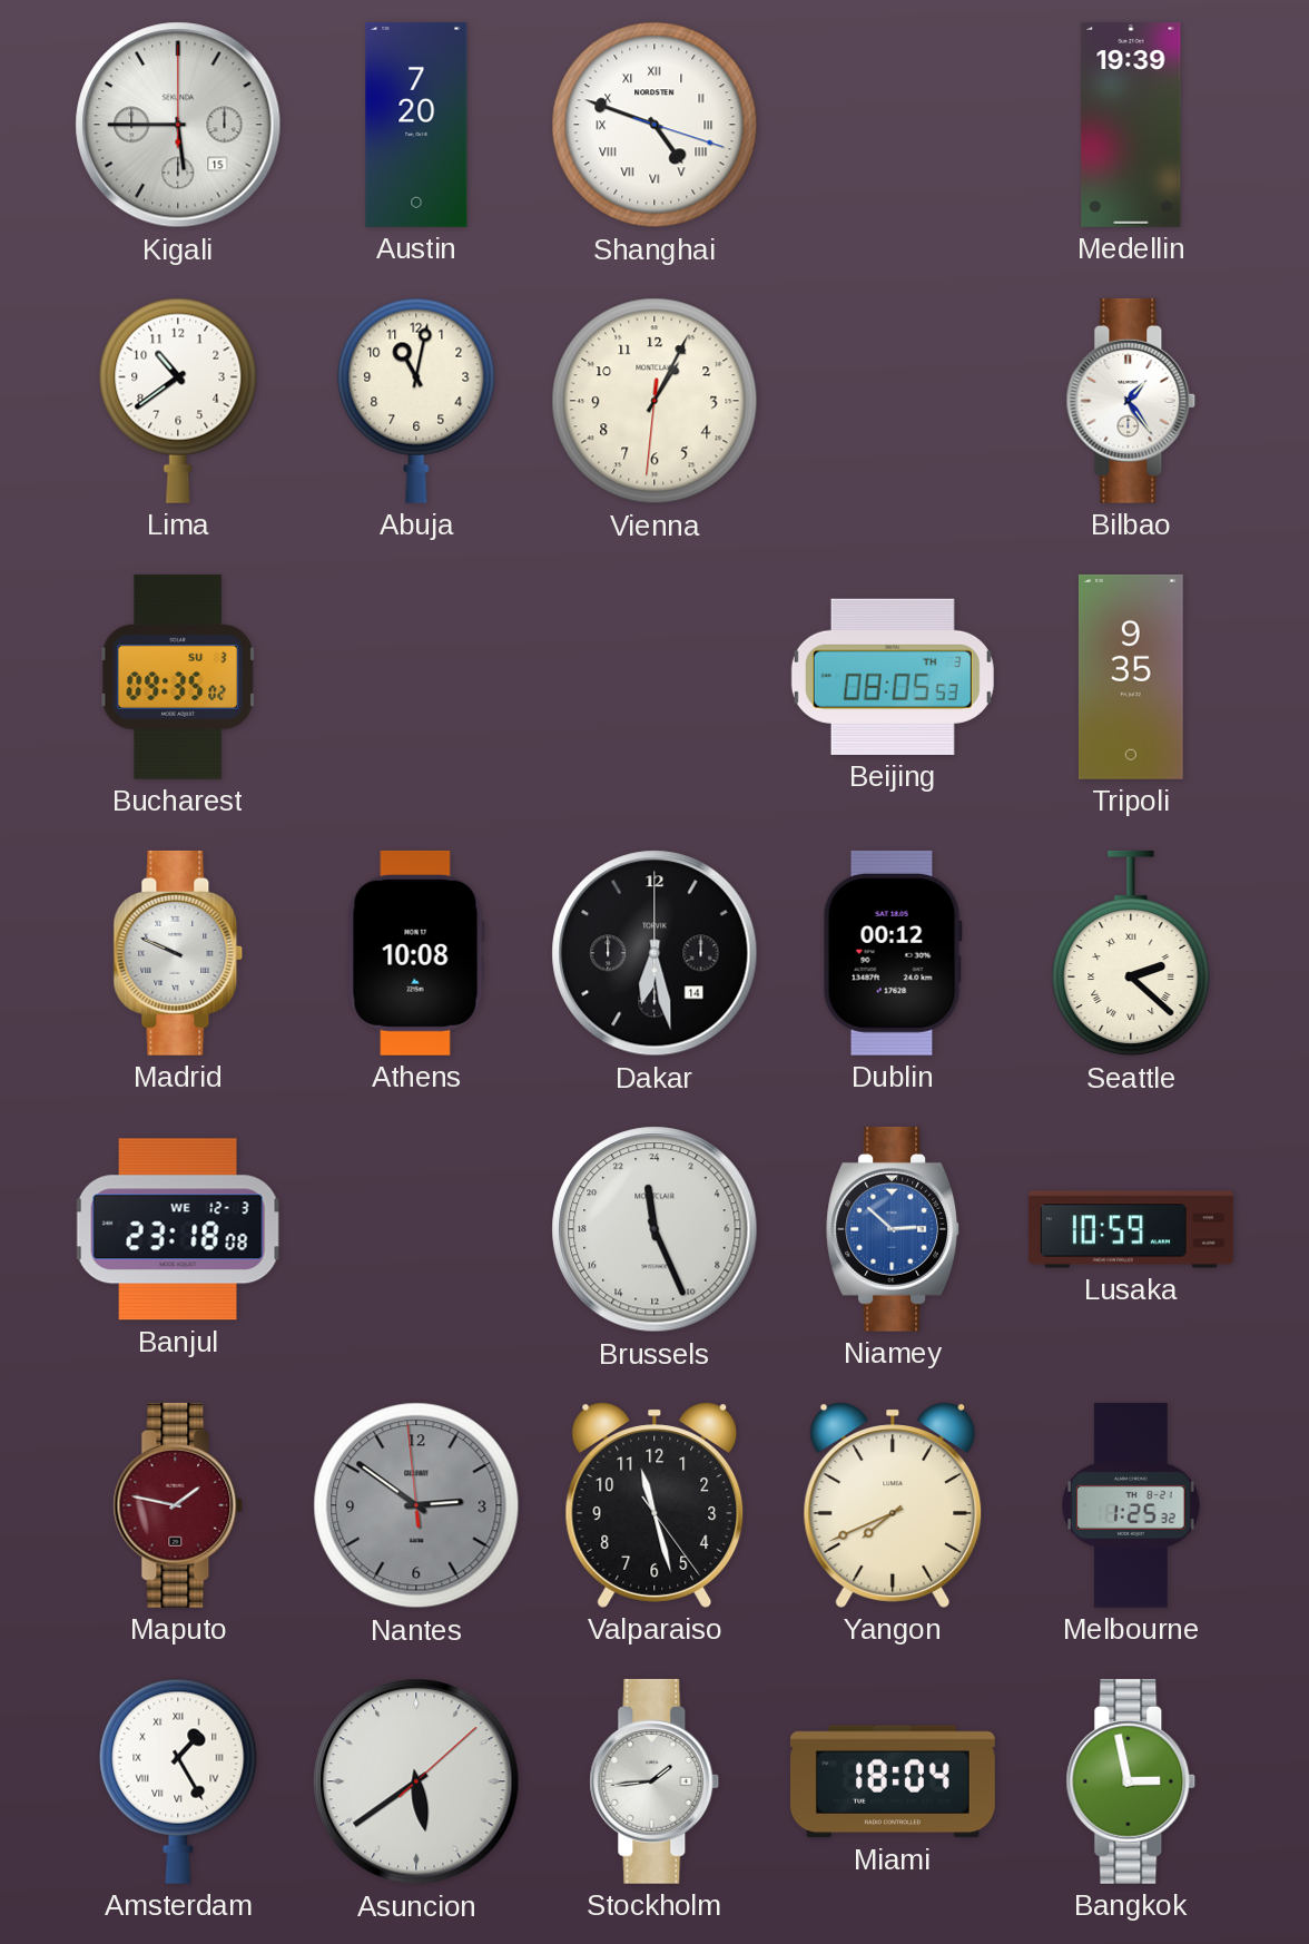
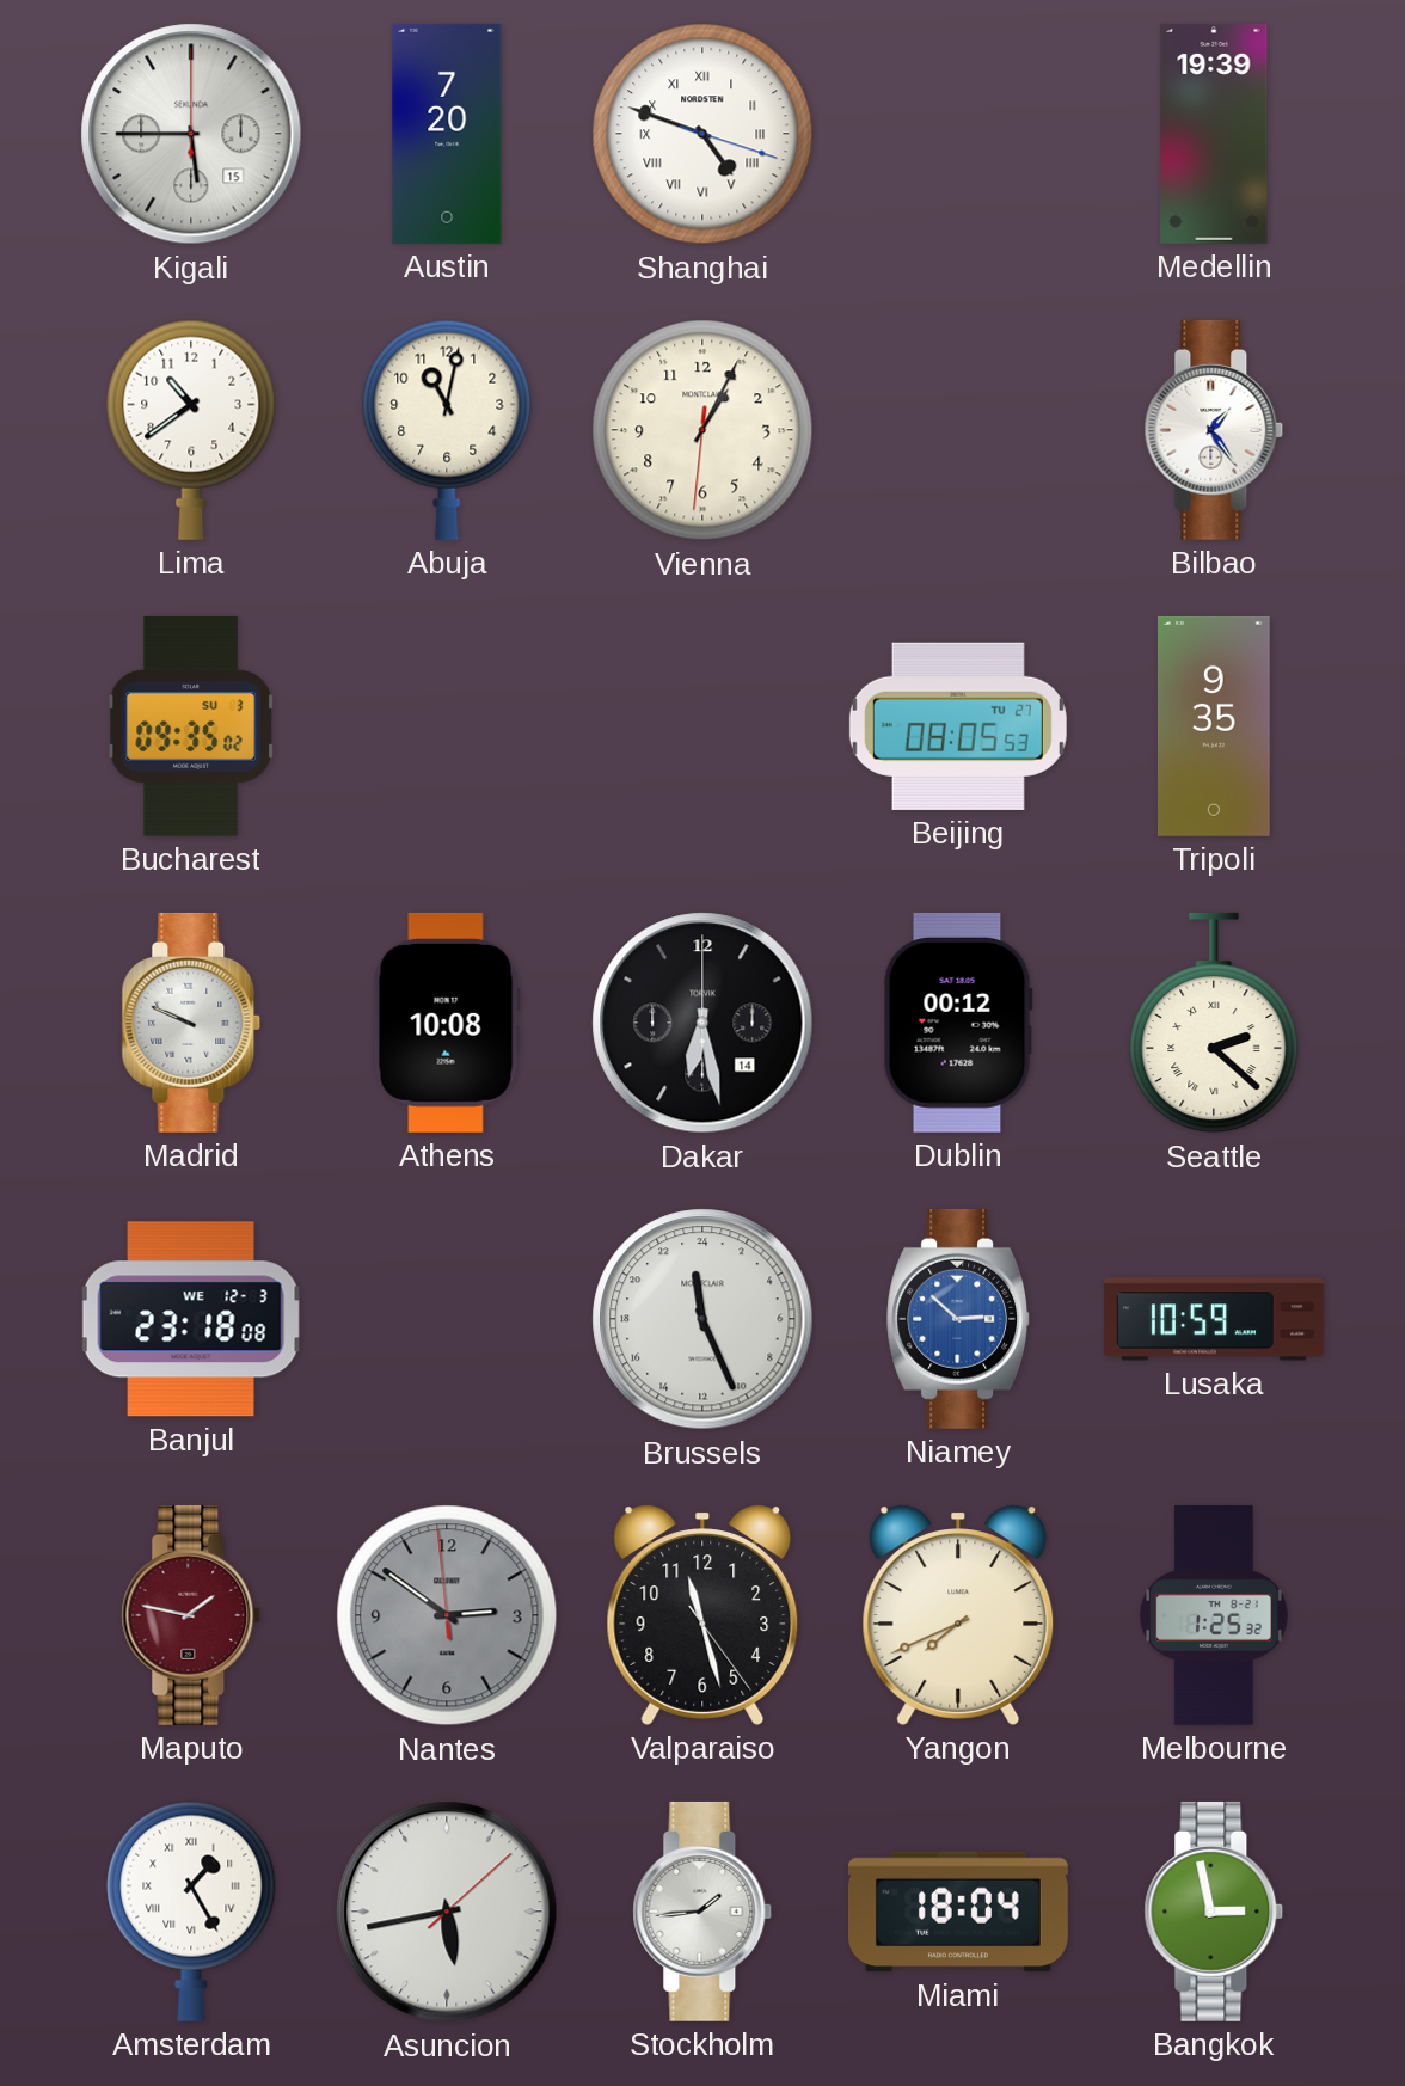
Beijing date: TH 3 -> TU 27 (958, 726)
Asuncion: 5:39 -> 5:43 (447, 1912)
